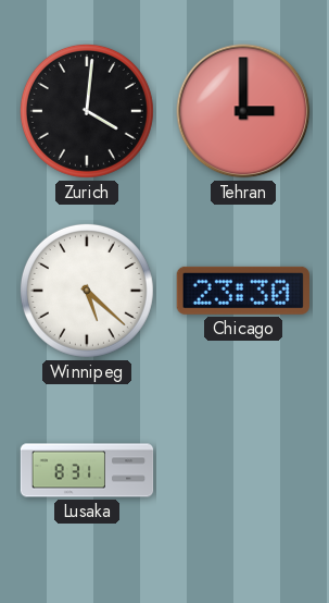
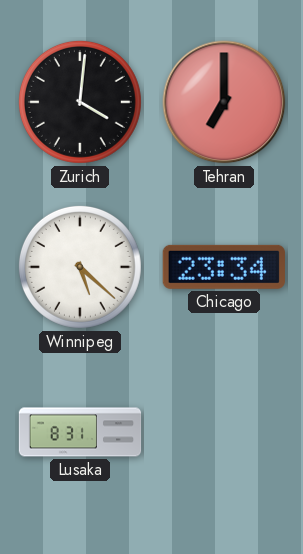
Tehran: 3:00 -> 7:00 (224, 102)
Chicago: 23:30 -> 23:34 (224, 267)
